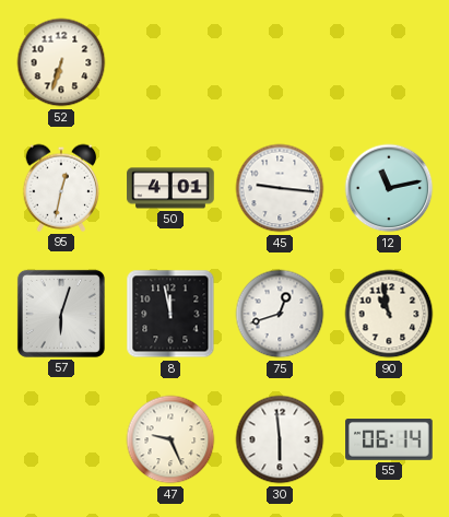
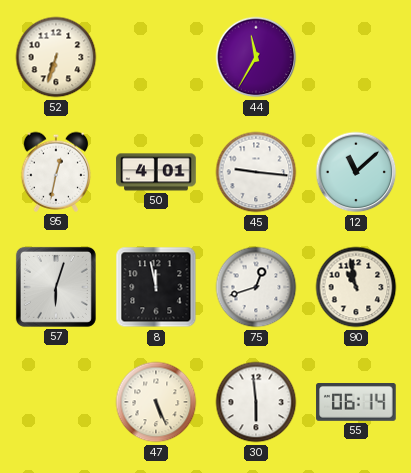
44: none -> 11:35 (256, 57)
12: 11:13 -> 11:08 (356, 172)
47: 9:26 -> 5:26 (156, 402)
